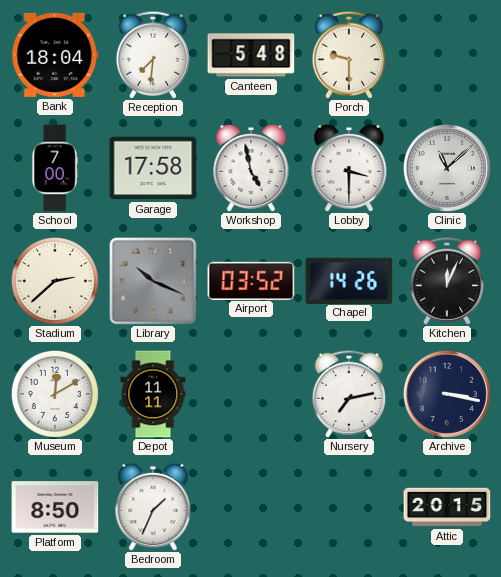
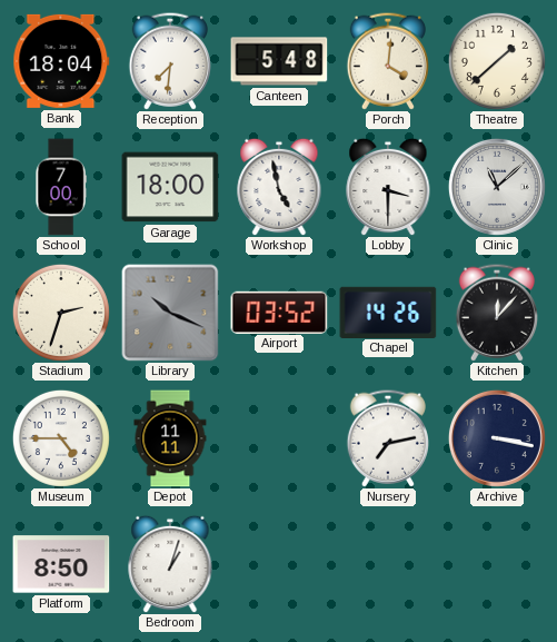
Porch: 9:30 -> 4:01 (387, 61)
Theatre: none -> 1:38 (497, 61)
Garage: 17:58 -> 18:00 (170, 187)
Stadium: 2:38 -> 2:33 (61, 313)
Kitchen: 12:04 -> 12:07 (496, 313)
Museum: 12:10 -> 4:45 (61, 438)
Bedroom: 1:34 -> 1:03 (170, 564)
Attic: 20:15 -> none (447, 507)
